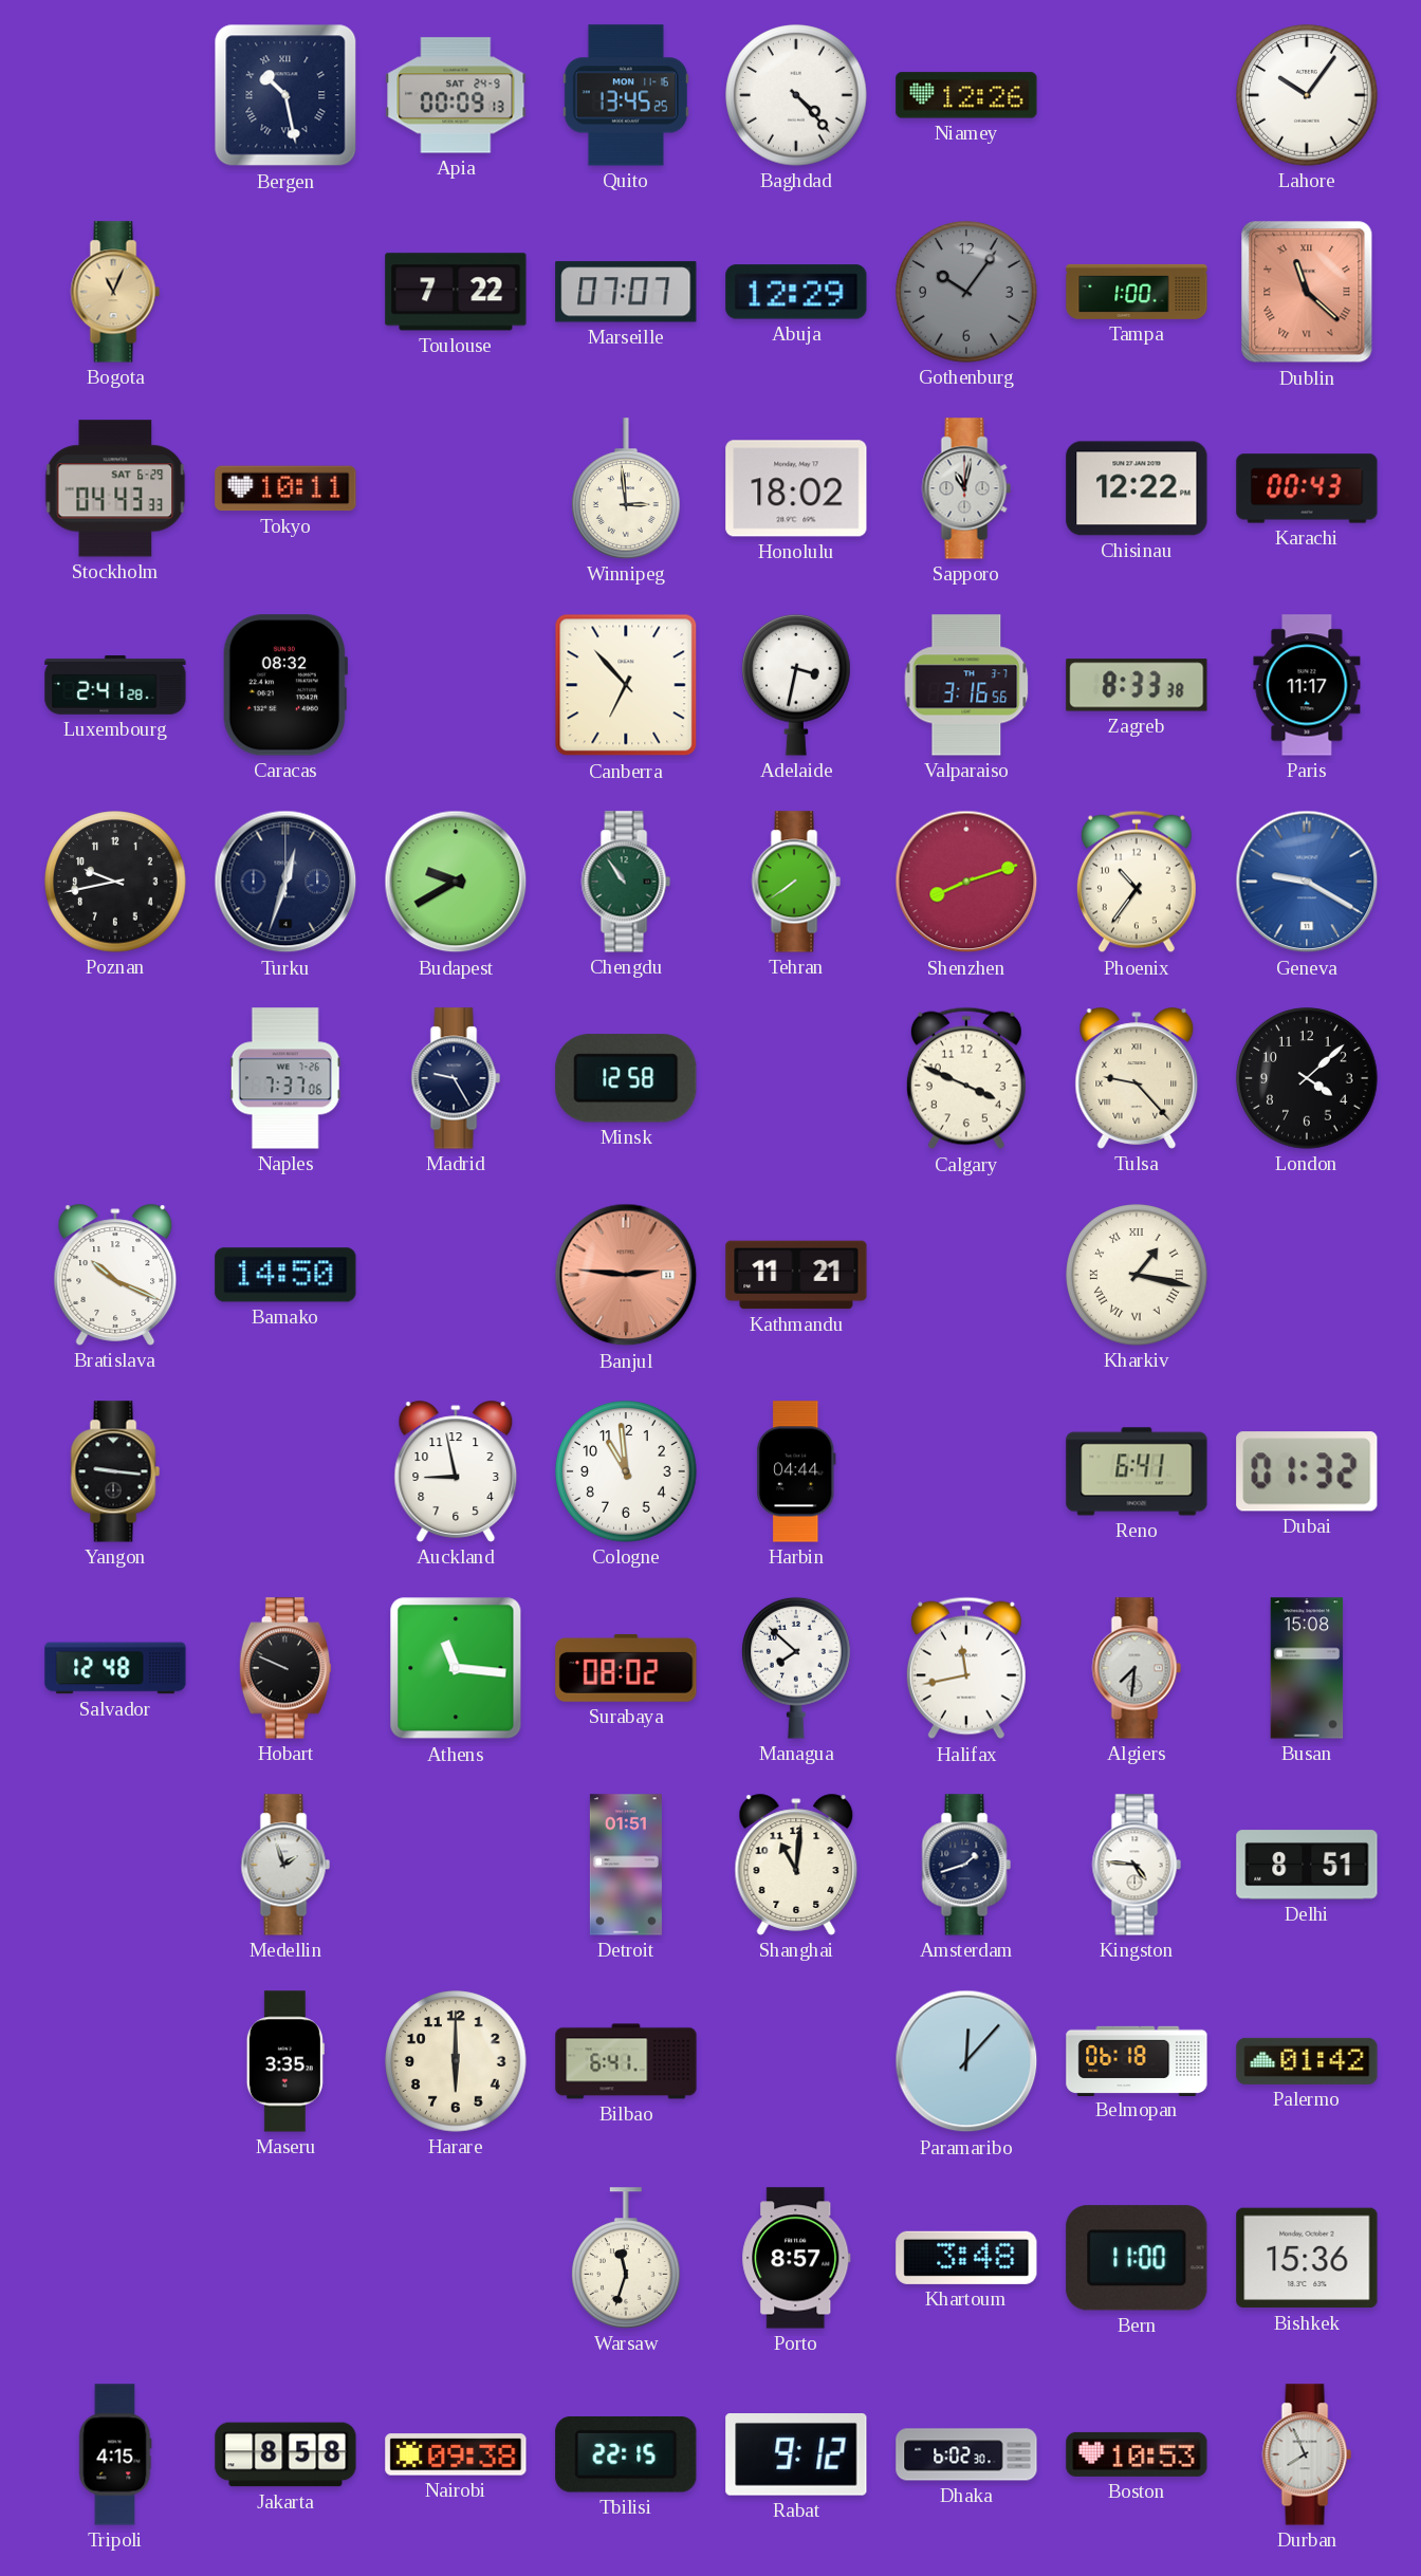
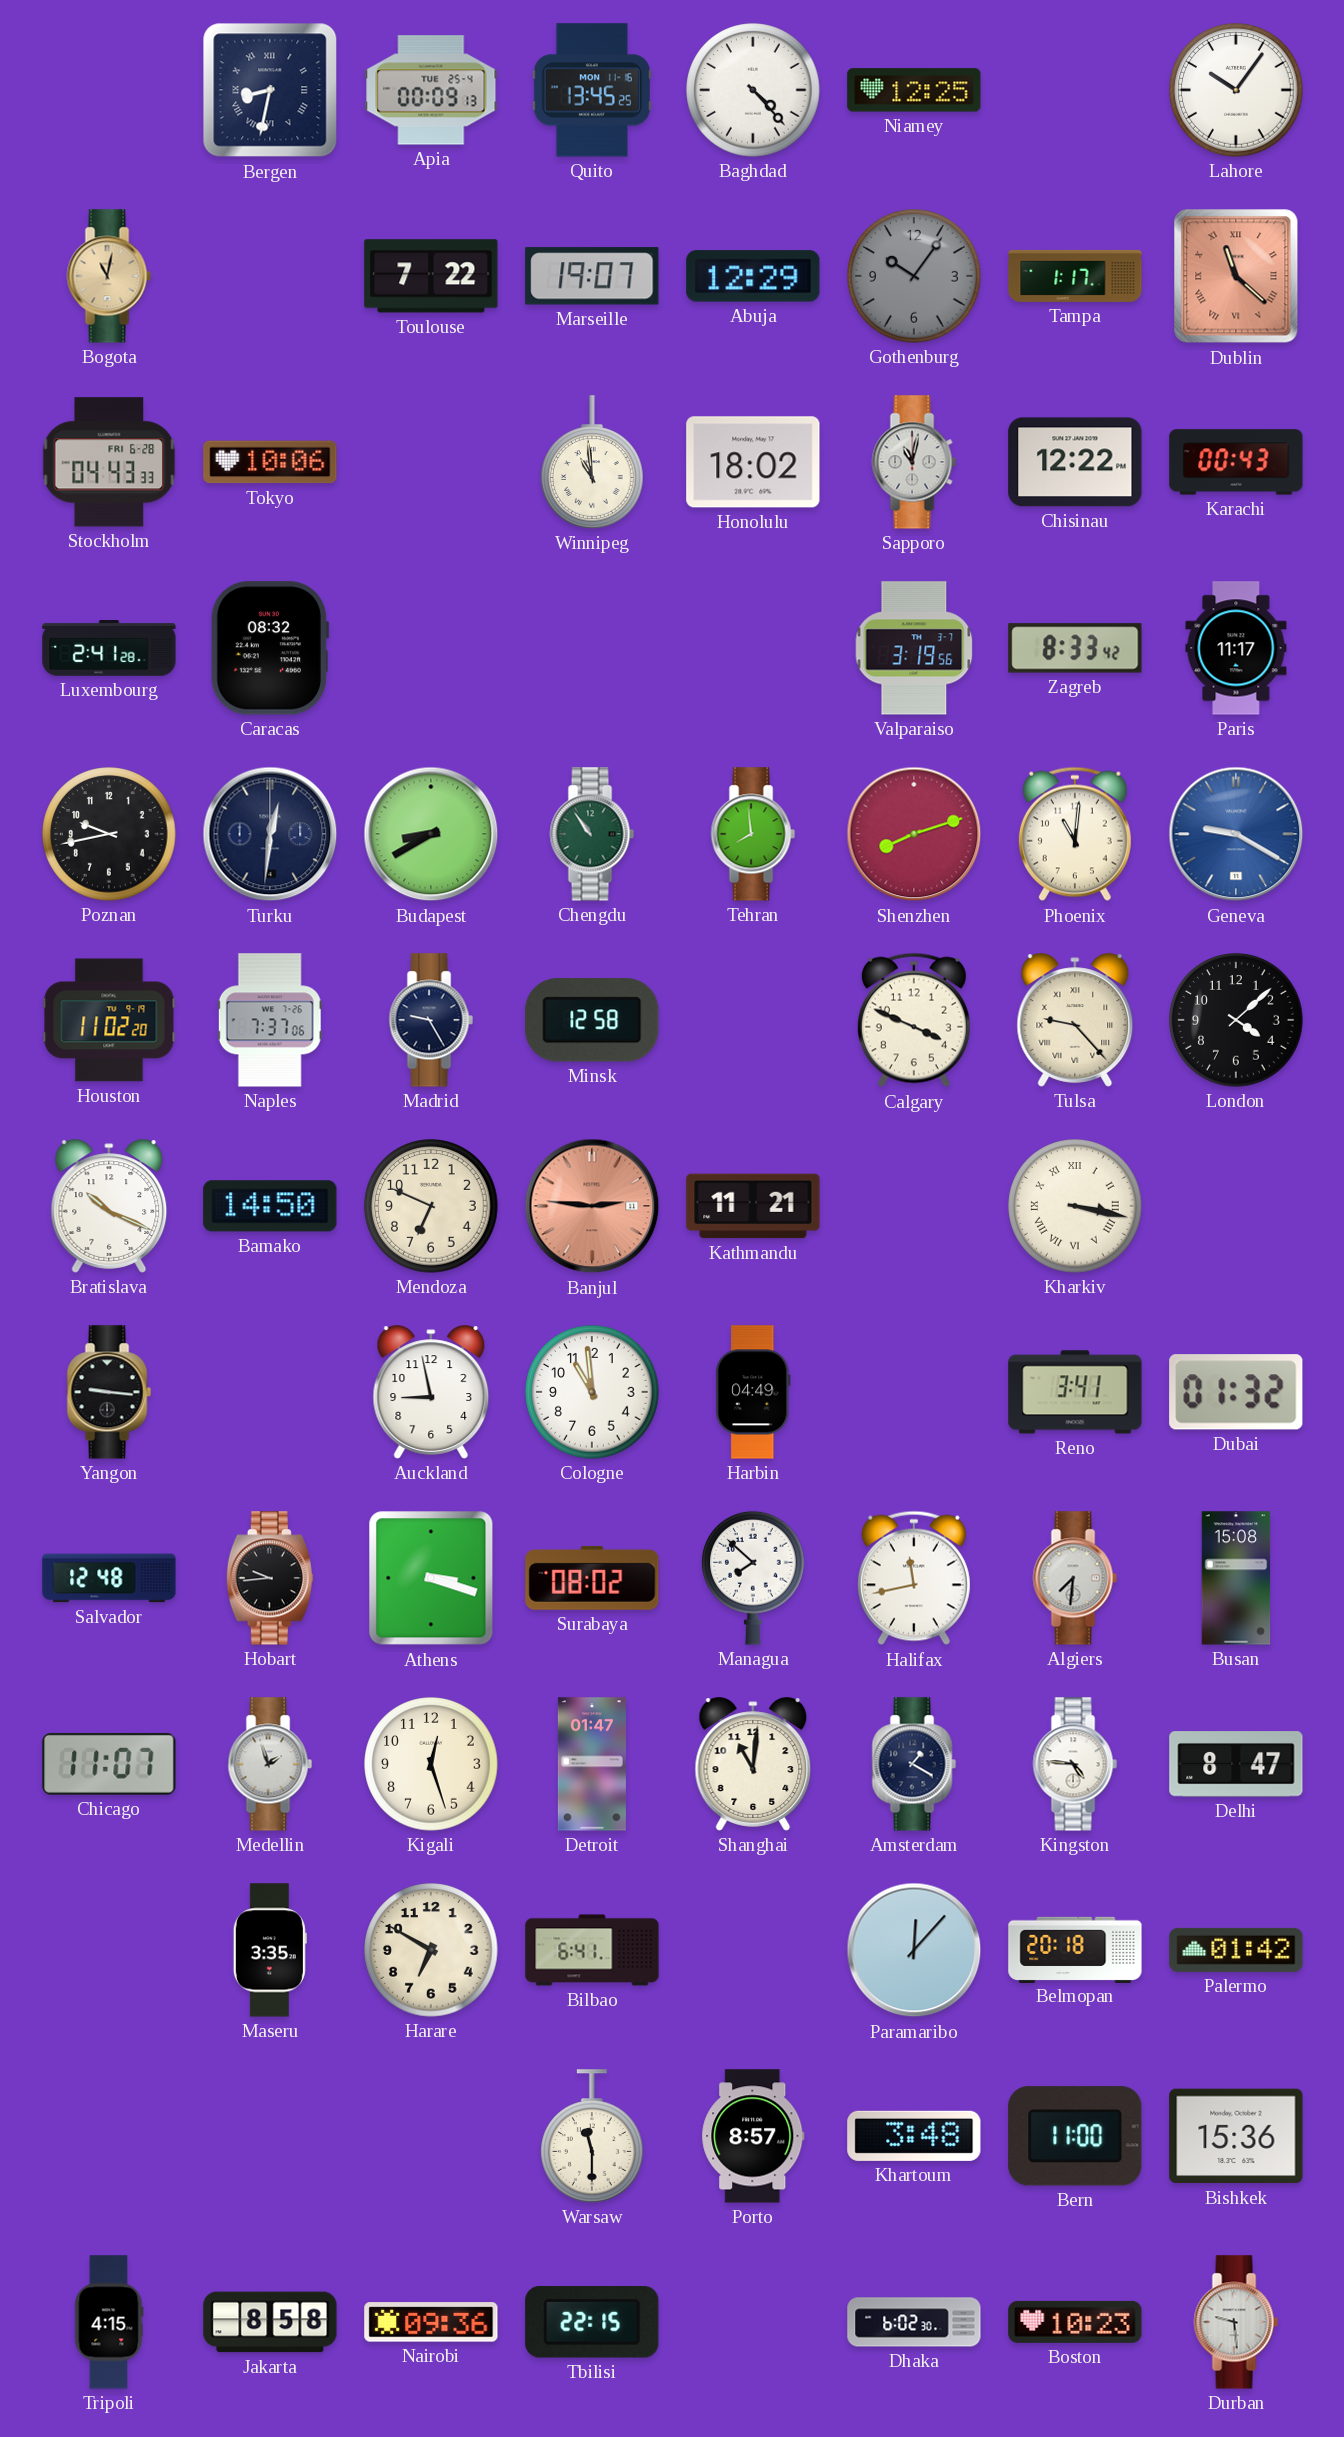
Bergen: 10:28 -> 8:32 (270, 90)
Apia date: SAT 24-9 -> TUE 25-4 (431, 90)
Niamey: 12:26 -> 12:25 (914, 90)
Bogota: 11:04 -> 11:02 (109, 276)
Marseille: 07:07 -> 19:07 (592, 276)
Tampa: 1:00 -> 1:17 (1075, 276)
Stockholm date: SAT 6-29 -> FRI 6-28 (109, 462)
Tokyo: 10:11 -> 10:06 (270, 462)
Winnipeg: 2:59 -> 10:59 (593, 462)
Canberra: 6:53 -> none (626, 685)
Adelaide: 3:32 -> none (797, 685)
Valparaiso: 3:16 -> 3:19 (914, 648)
Zagreb: 8:33:38 -> 8:33:42 (1075, 648)
Turku: 12:33 -> 12:31 (270, 834)
Budapest: 9:40 -> 8:40 (431, 834)
Tehran: 7:39 -> 7:59 (753, 834)
Phoenix: 10:36 -> 11:01 (1075, 834)
Houston: none -> 11:02 (109, 1020)
Mendoza: none -> 6:49 (431, 1206)
Kharkiv: 1:17 -> 3:17 (1075, 1206)
Harbin: 04:44 -> 04:49 (754, 1392)
Reno: 6:41 -> 3:41 (1075, 1392)
Hobart: 9:49 -> 9:44 (270, 1578)
Athens: 11:16 -> 3:18 (431, 1578)
Chicago: none -> 11:07 (109, 1764)
Kigali: none -> 12:27 (431, 1764)
Detroit: 01:51 -> 01:47 (592, 1764)
Amsterdam: 1:42 -> 1:20 (914, 1764)
Delhi: 8:51 -> 8:47 (1236, 1764)
Harare: 6:00 -> 6:50 (431, 1950)
Belmopan: 06:18 -> 20:18 (1075, 1949)
Warsaw: 11:33 -> 11:30 (593, 2136)
Nairobi: 09:38 -> 09:36 (431, 2322)
Rabat: 9:12 -> none (796, 2455)
Boston: 10:53 -> 10:23 (1075, 2322)
Durban: 7:56 -> 9:29 (1236, 2322)
